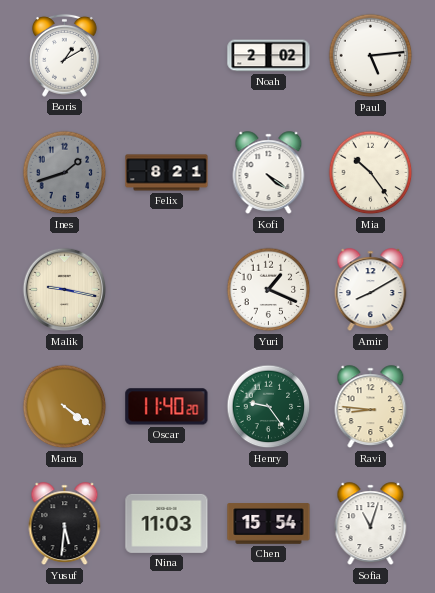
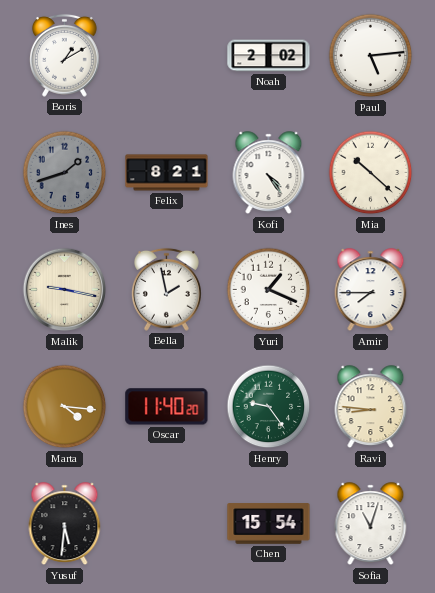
Kofi: 4:21 -> 4:24 (269, 173)
Mia: 10:24 -> 10:22 (371, 173)
Bella: none -> 1:58 (166, 289)
Amir: 8:10 -> 7:45 (371, 290)
Marta: 4:21 -> 4:16 (65, 407)
Nina: 11:03 -> none (167, 523)
